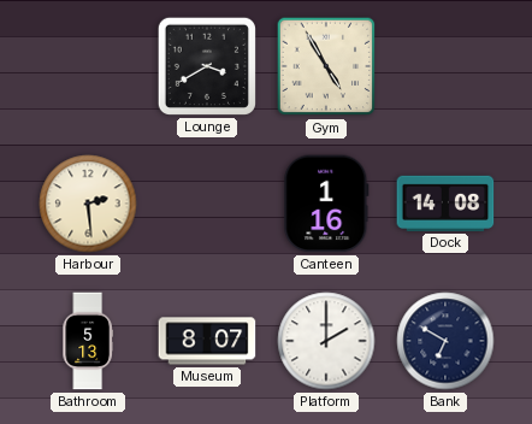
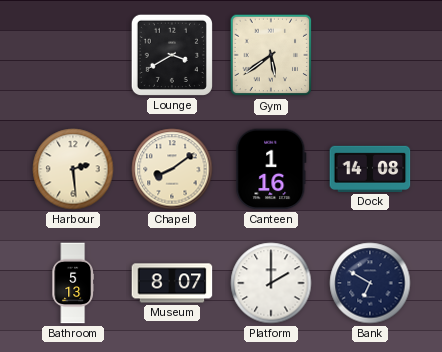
Gym: 4:55 -> 5:39 (271, 55)
Chapel: none -> 8:09 (172, 169)
